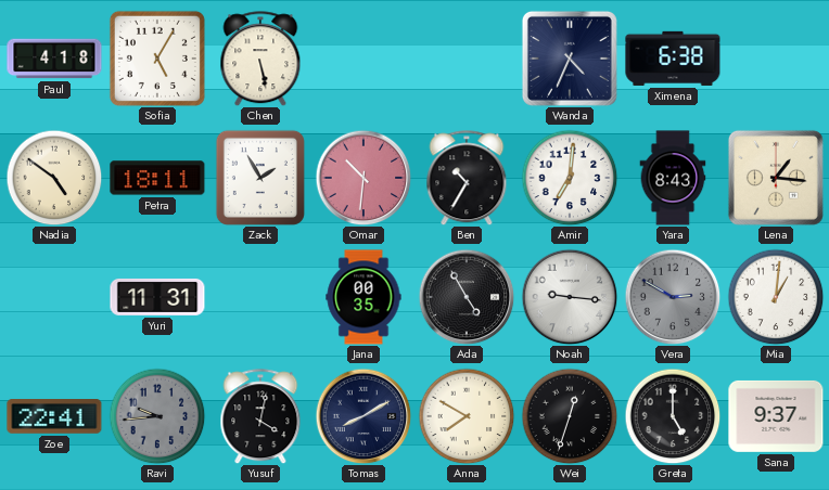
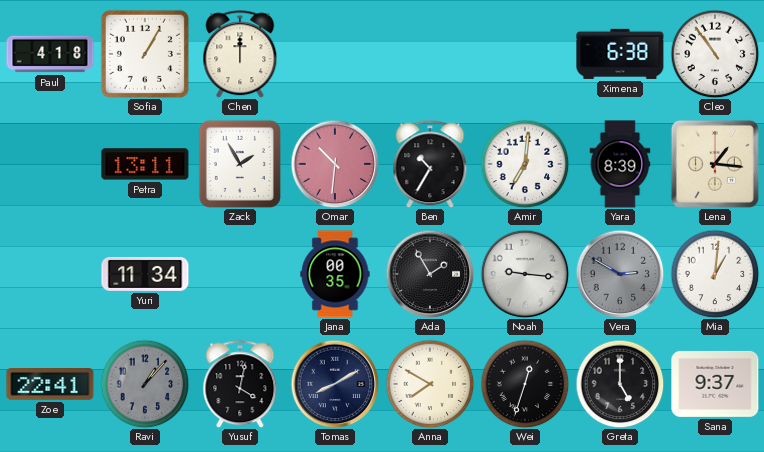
Sofia: 5:05 -> 1:05 (145, 54)
Chen: 5:28 -> 12:00 (240, 54)
Wanda: 4:34 -> none (570, 59)
Cleo: none -> 10:54 (715, 54)
Nadia: 4:51 -> none (54, 178)
Petra: 18:11 -> 13:11 (145, 164)
Yara: 8:43 -> 8:39 (620, 164)
Yuri: 11:31 -> 11:34 (145, 274)
Ada: 4:55 -> 1:55 (430, 274)
Ravi: 9:44 -> 1:07 (145, 384)
